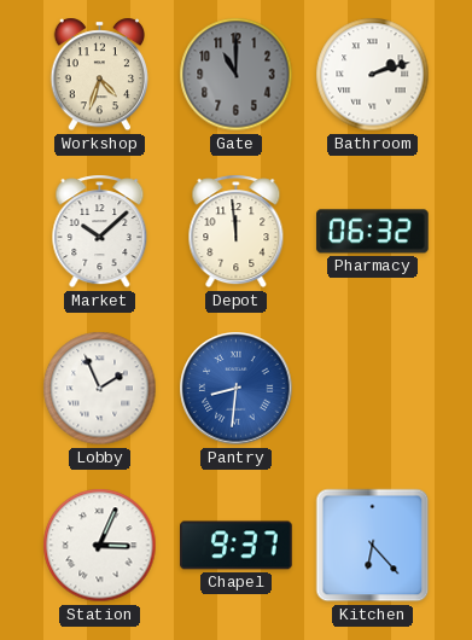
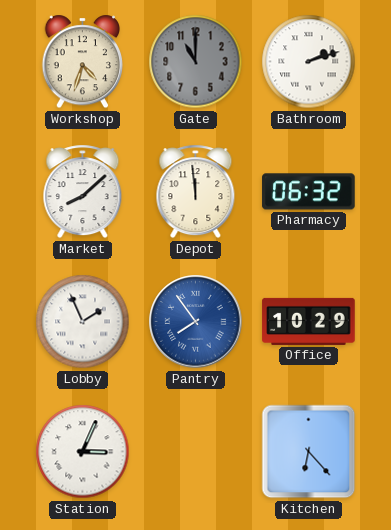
Market: 10:08 -> 8:08 (83, 192)
Pantry: 8:31 -> 7:54 (196, 322)
Office: none -> 10:29 (309, 321)
Chapel: 9:37 -> none (237, 546)
